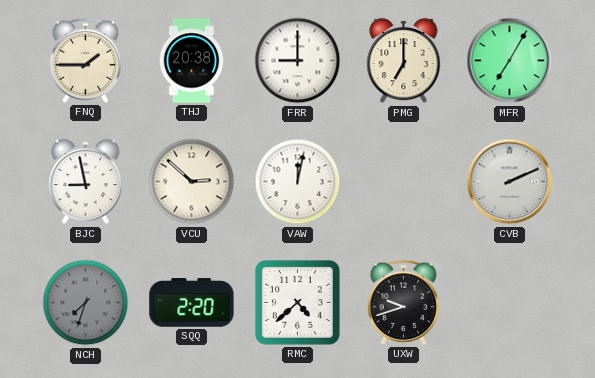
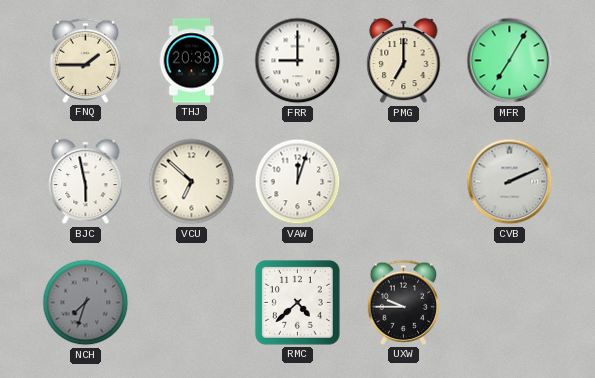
BJC: 8:58 -> 5:58 (86, 182)
VCU: 2:52 -> 6:52 (192, 182)
VAW: 12:02 -> 12:03 (298, 182)
SQQ: 2:20 -> none (192, 303)
UXW: 9:42 -> 9:45 (404, 302)
